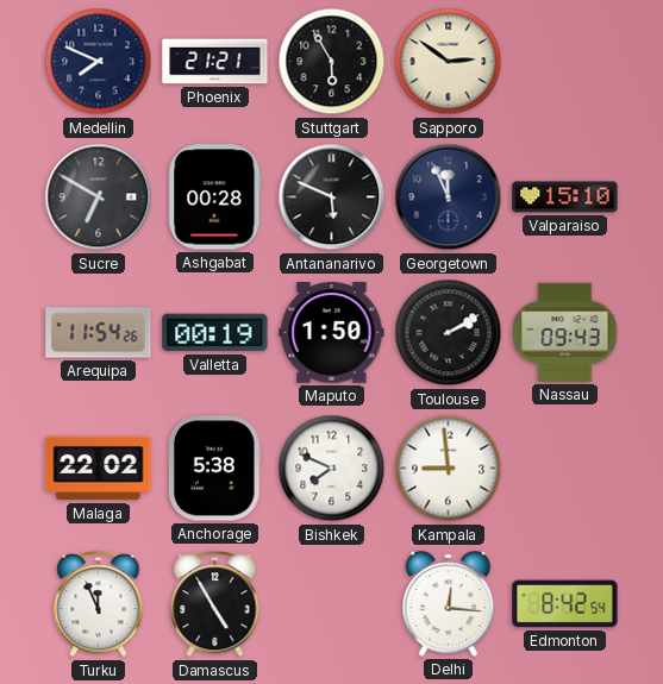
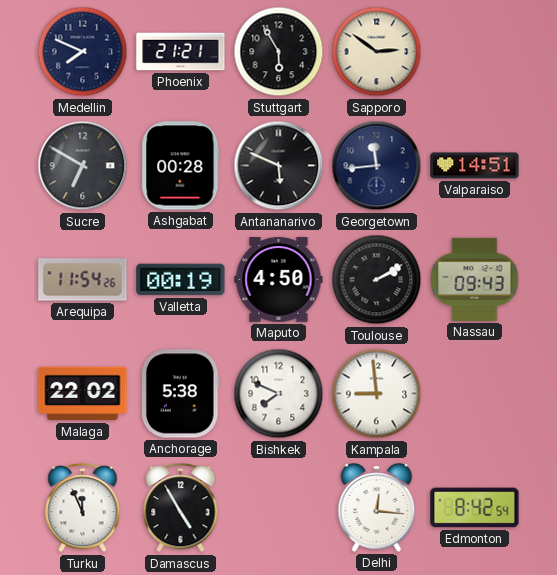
Georgetown: 11:56 -> 11:44 (377, 166)
Valparaiso: 15:10 -> 14:51 (475, 166)
Maputo: 1:50 -> 4:50 (279, 280)
